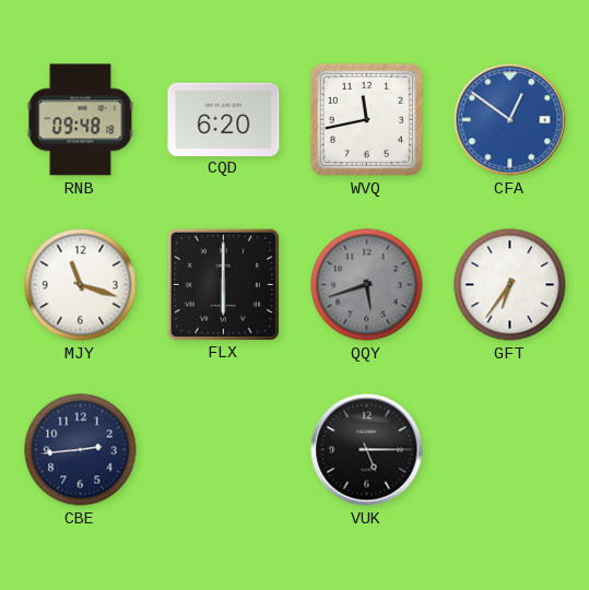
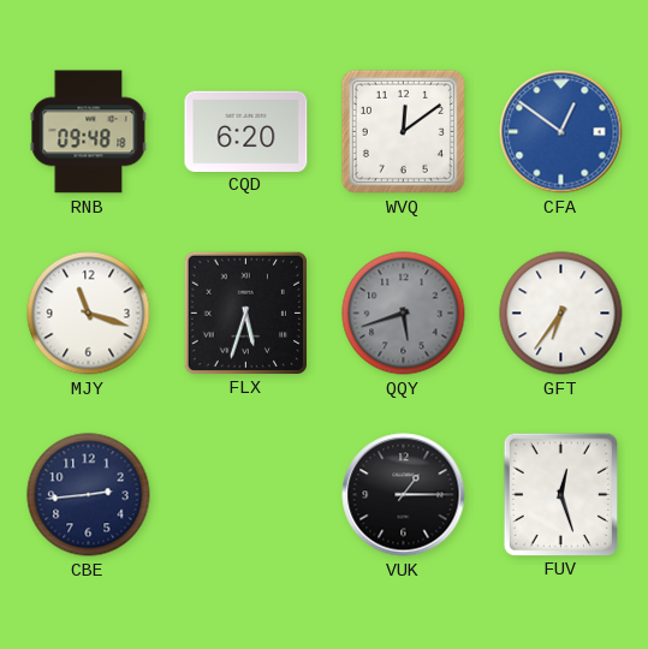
WVQ: 11:43 -> 12:09 (403, 131)
FLX: 6:00 -> 5:33 (245, 312)
VUK: 5:15 -> 1:15 (404, 495)
FUV: none -> 12:27 (560, 494)
